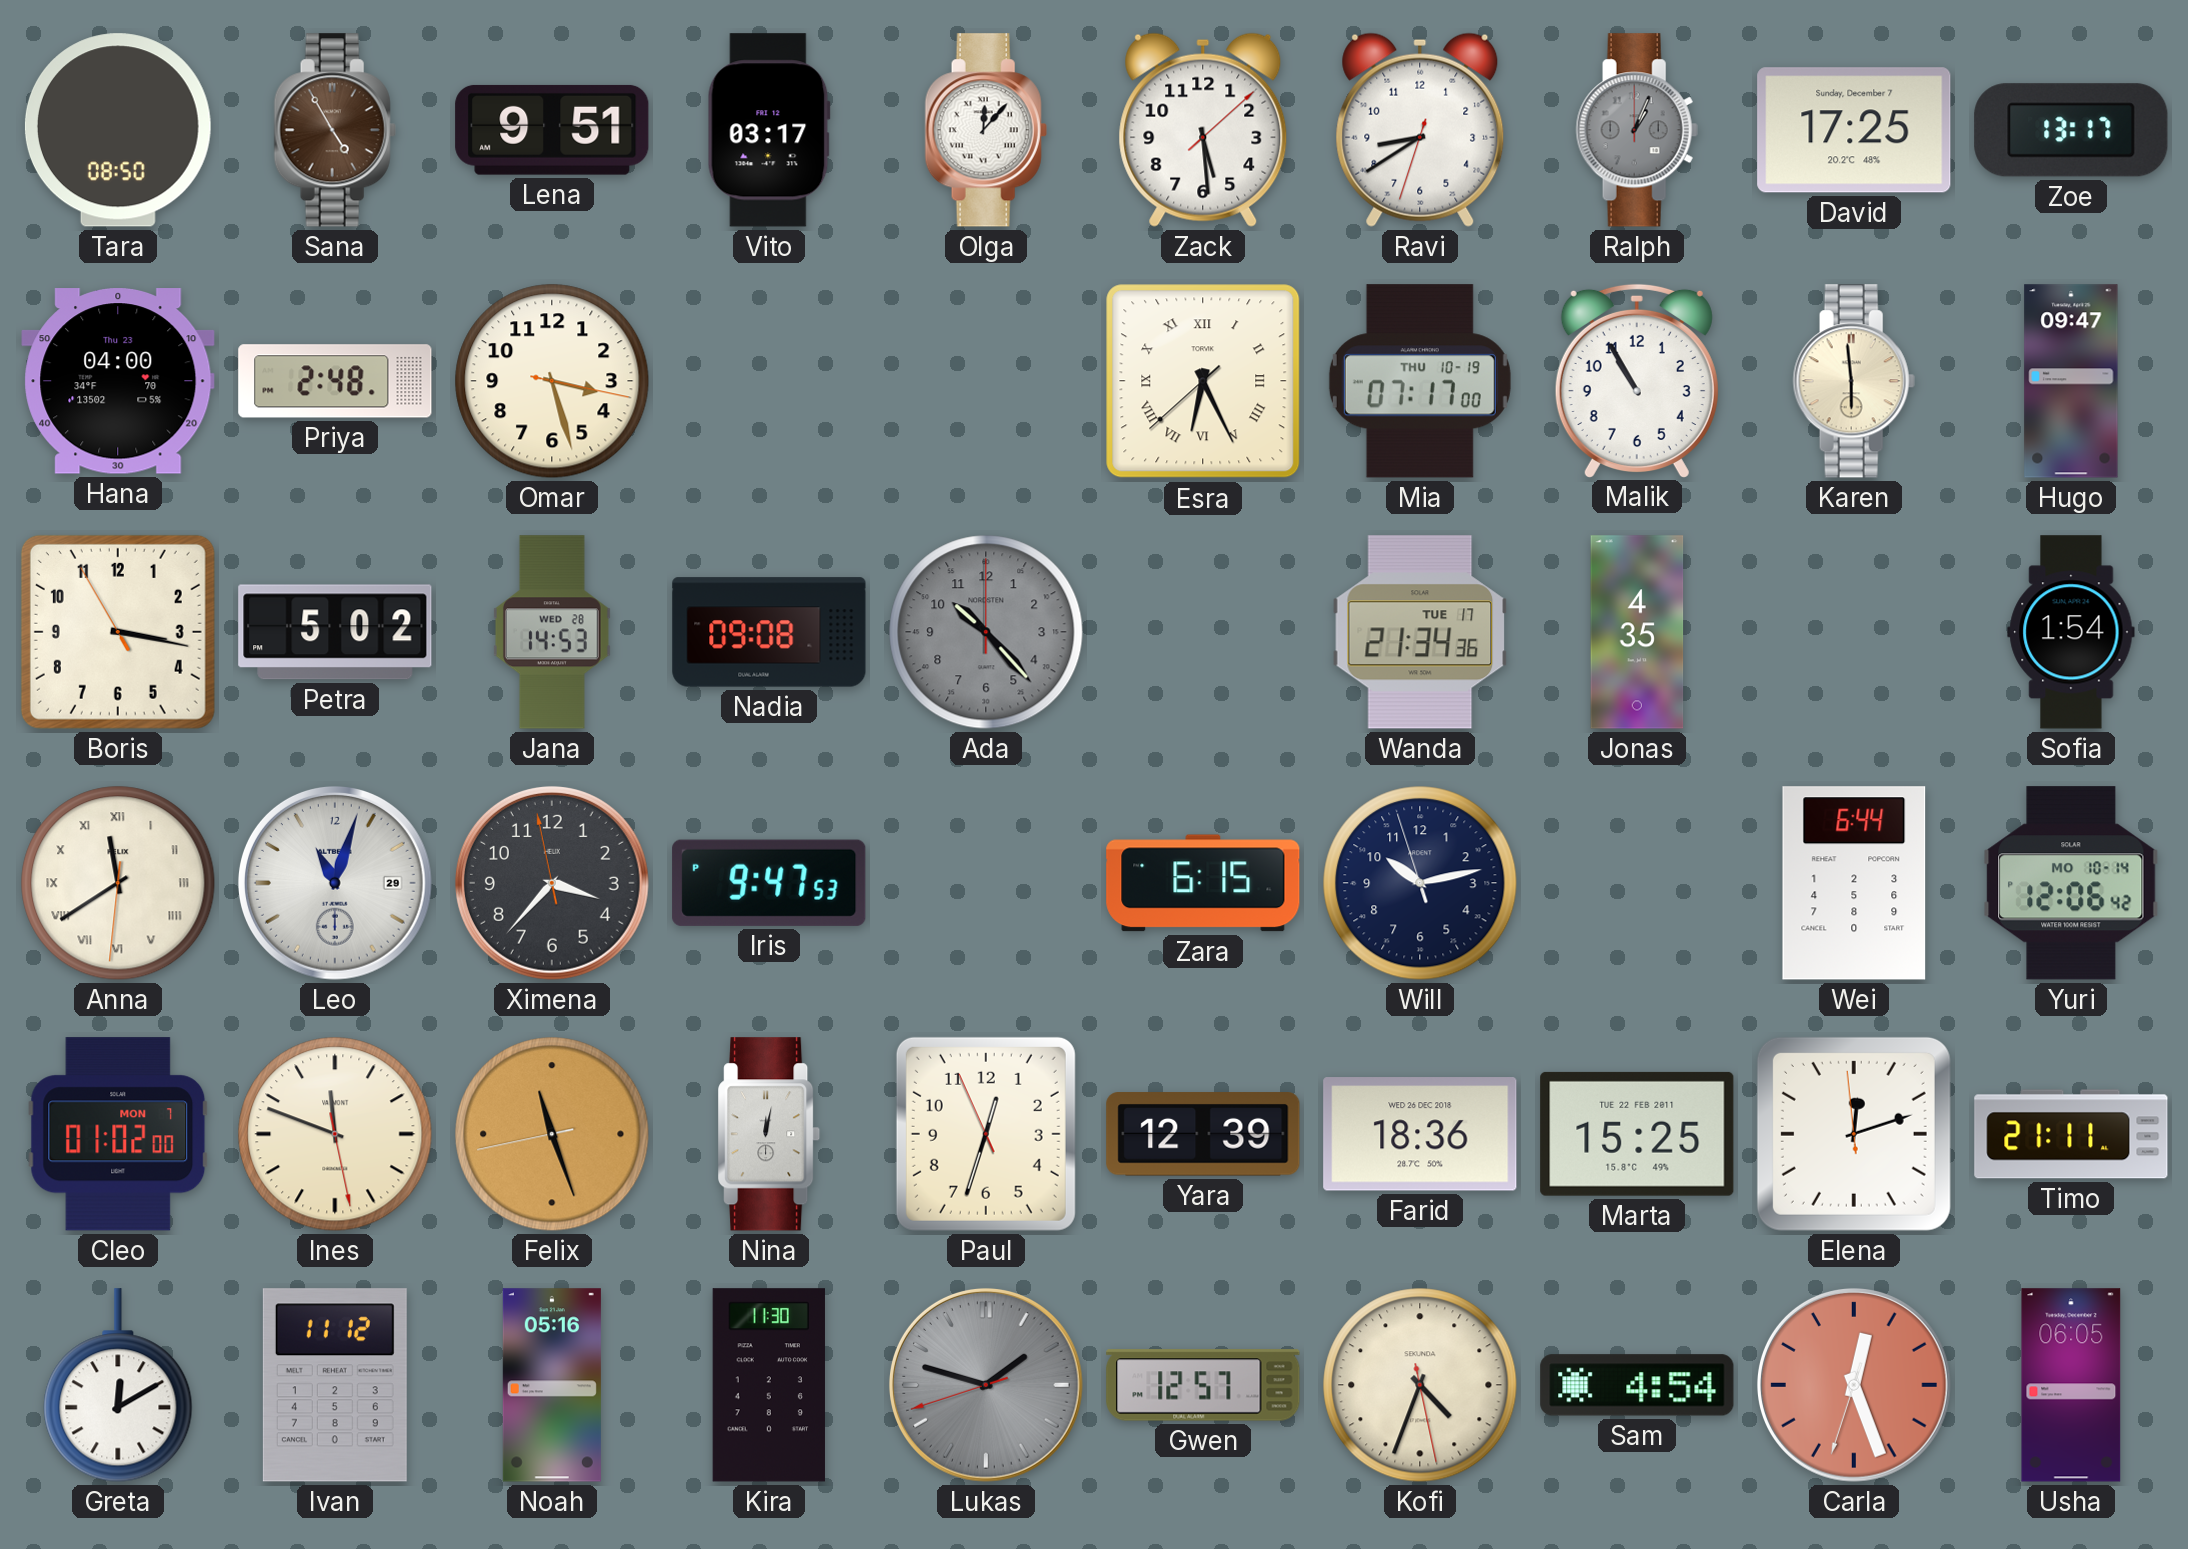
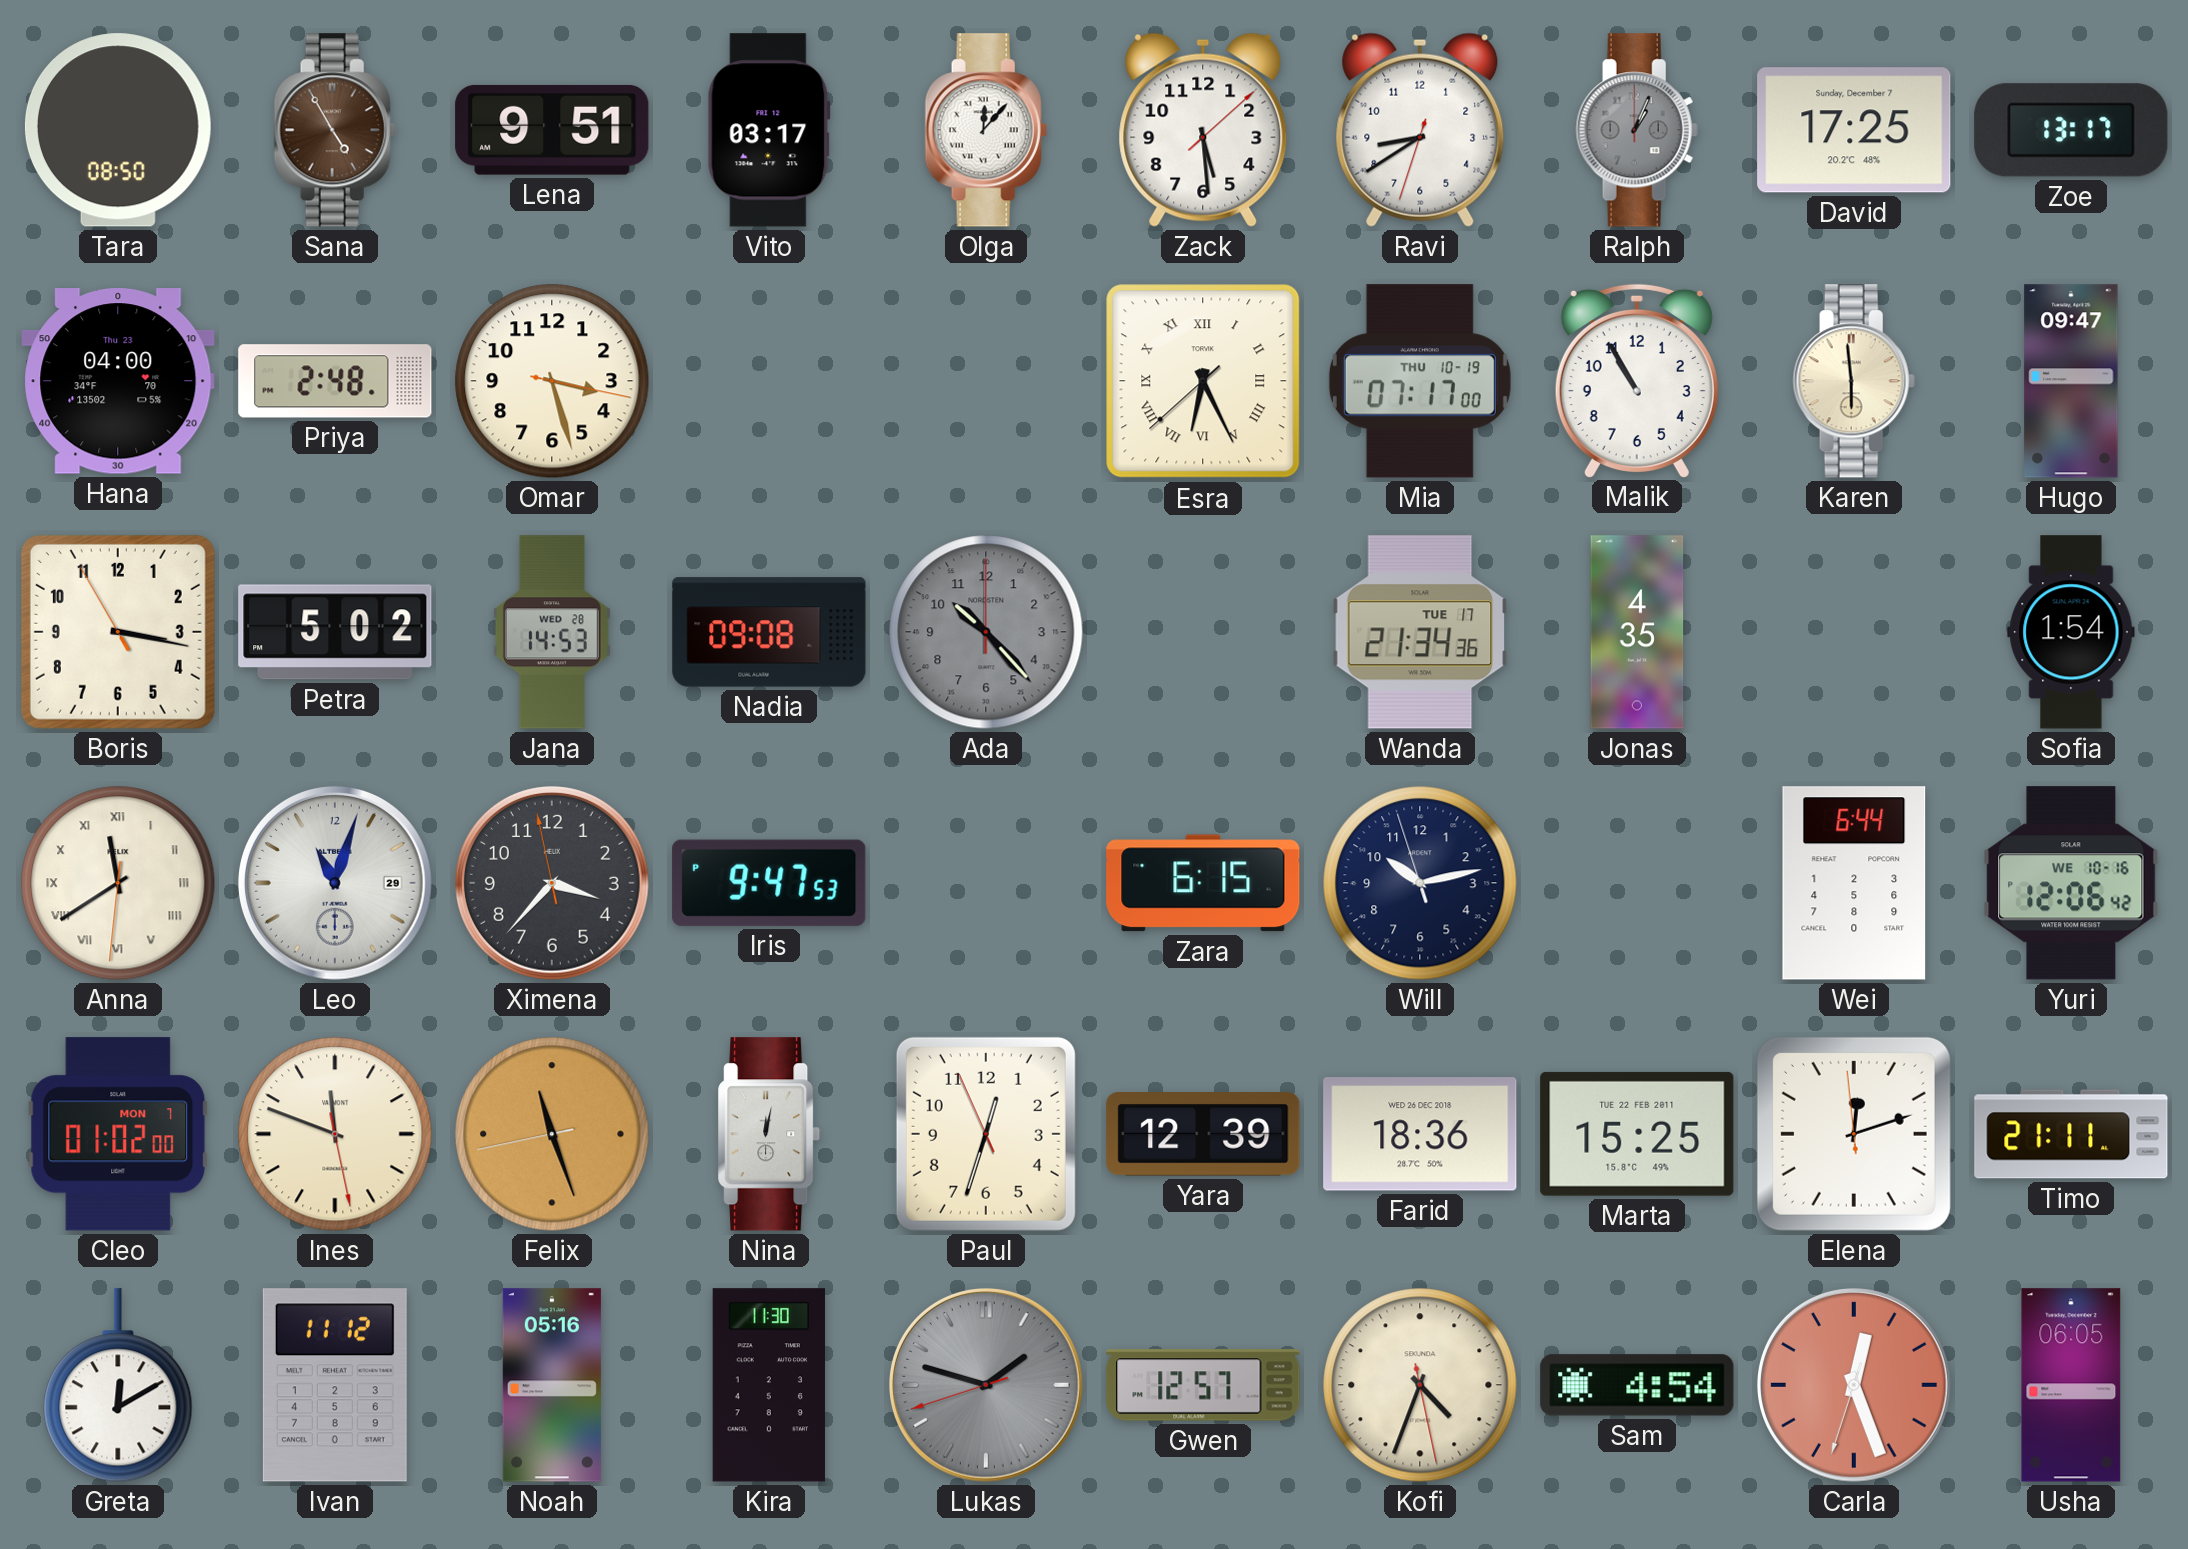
Yuri date: MO 10-14 -> WE 10-16 (2071, 883)
